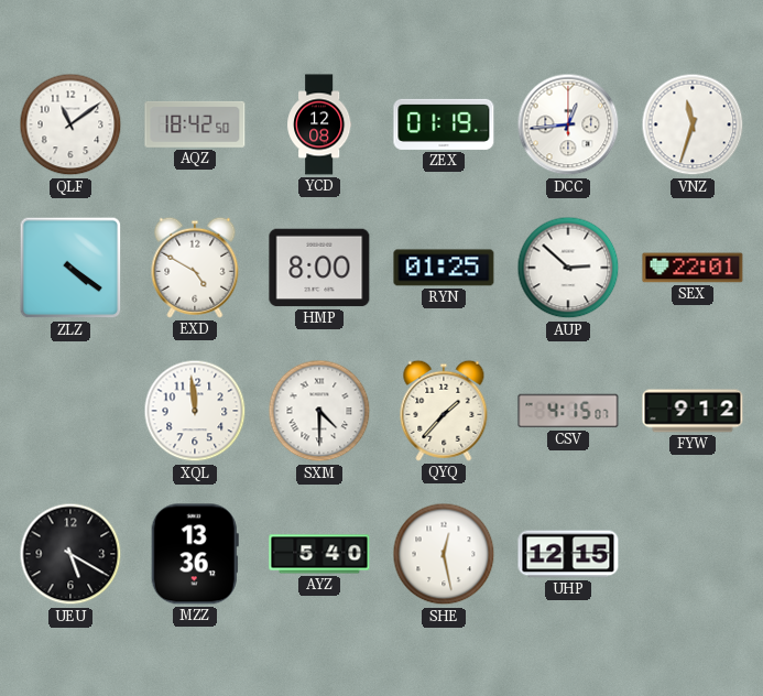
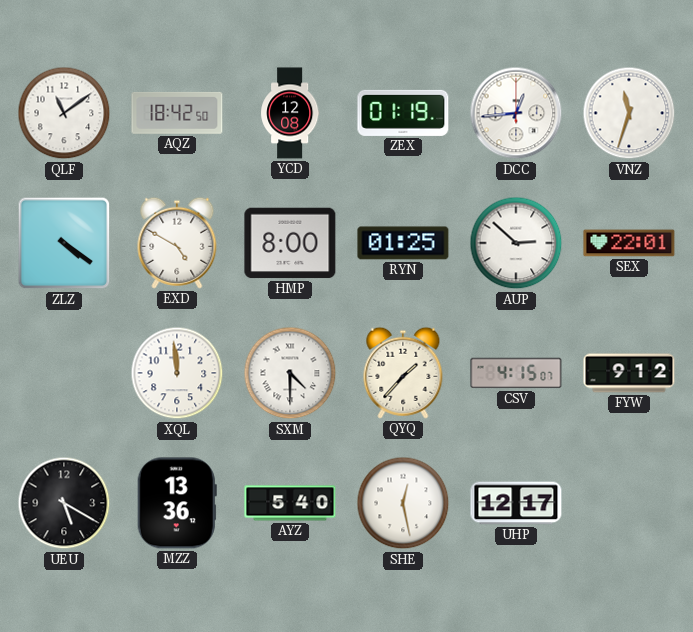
UHP: 12:15 -> 12:17 (516, 503)
